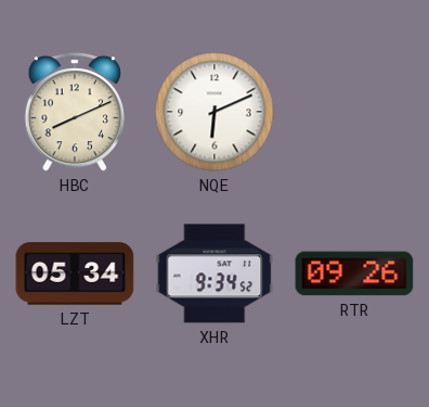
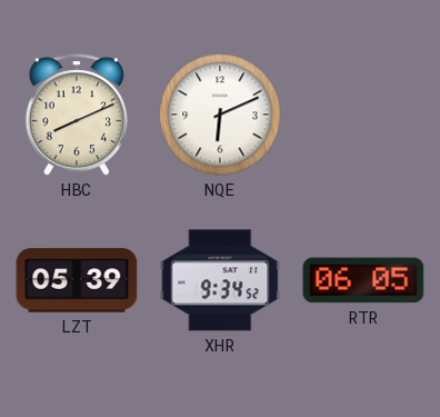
LZT: 05:34 -> 05:39 (77, 280)
RTR: 09:26 -> 06:05 (363, 280)
